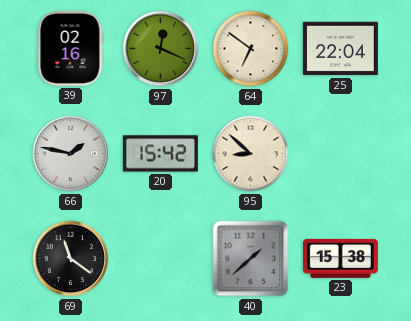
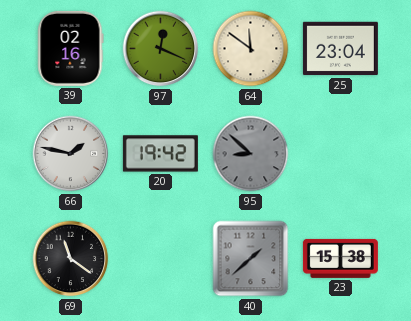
64: 6:51 -> 11:51 (251, 49)
25: 22:04 -> 23:04 (340, 49)
20: 15:42 -> 19:42 (160, 154)
95 dial: cream -> grey (251, 154)
